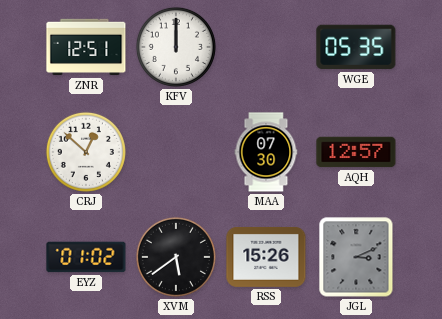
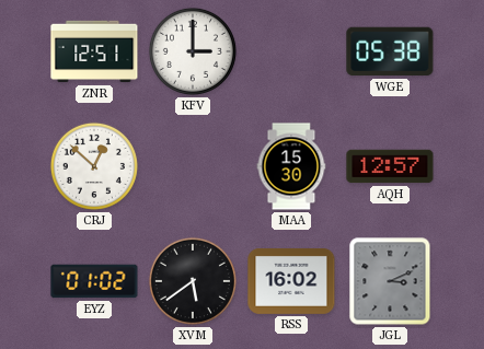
KFV: 12:00 -> 3:00 (193, 51)
WGE: 05:35 -> 05:38 (390, 51)
MAA: 07:30 -> 15:30 (291, 166)
RSS: 15:26 -> 16:02 (291, 281)
